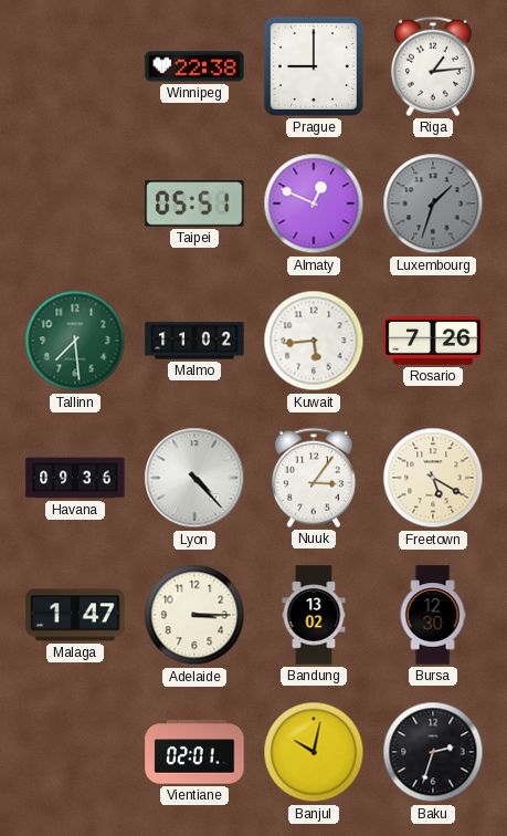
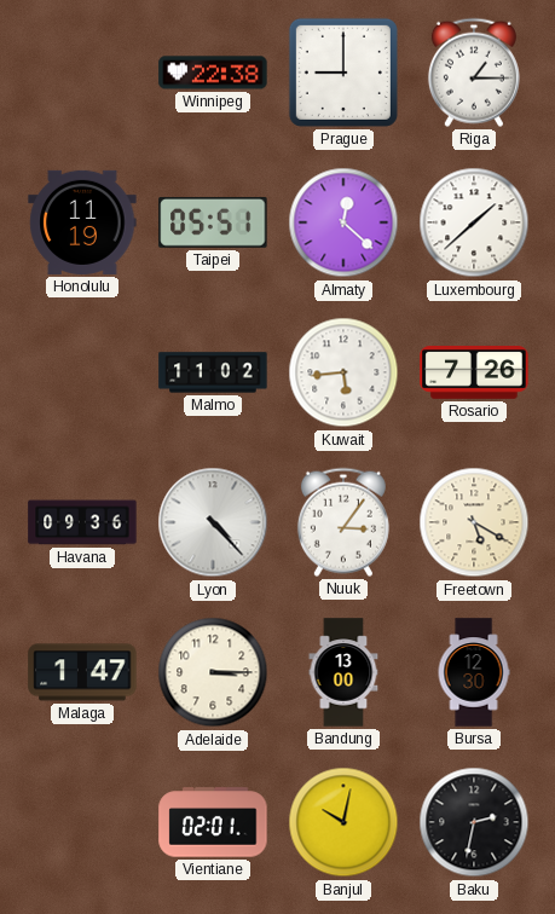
Riga: 1:14 -> 1:15 (474, 73)
Honolulu: none -> 11:19 (82, 222)
Almaty: 12:49 -> 12:22 (343, 222)
Luxembourg: 1:33 -> 1:38 (474, 222)
Luxembourg dial: grey -> white (474, 222)
Tallinn: 7:29 -> none (75, 341)
Bandung: 13:02 -> 13:00 (343, 672)
Baku: 2:33 -> 2:32 (474, 822)
